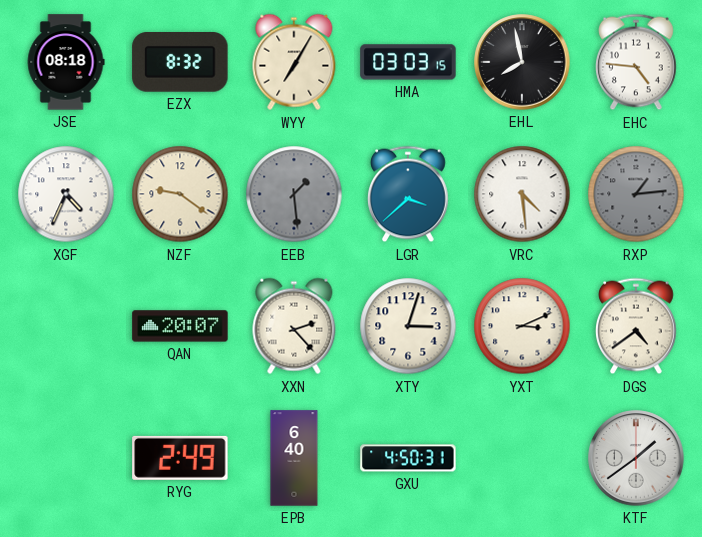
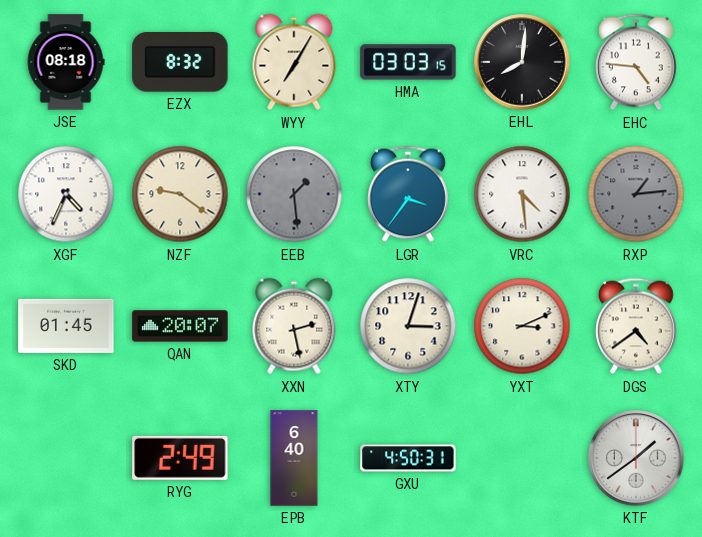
EHL: 7:58 -> 8:01 (522, 62)
LGR: 3:38 -> 3:36 (409, 194)
SKD: none -> 01:45 (66, 326)
XXN: 2:23 -> 2:28 (294, 326)
